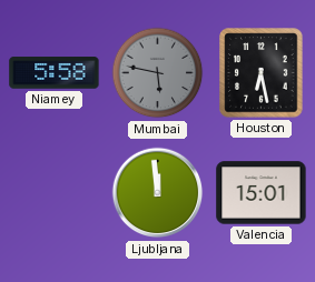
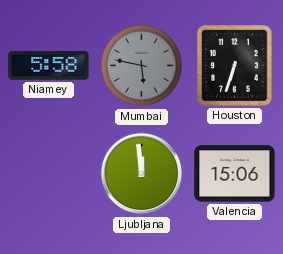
Houston: 6:28 -> 6:33 (235, 66)
Valencia: 15:01 -> 15:06 (235, 174)
